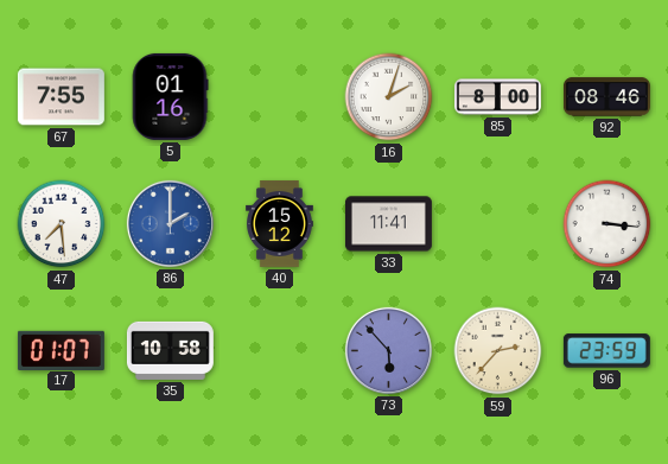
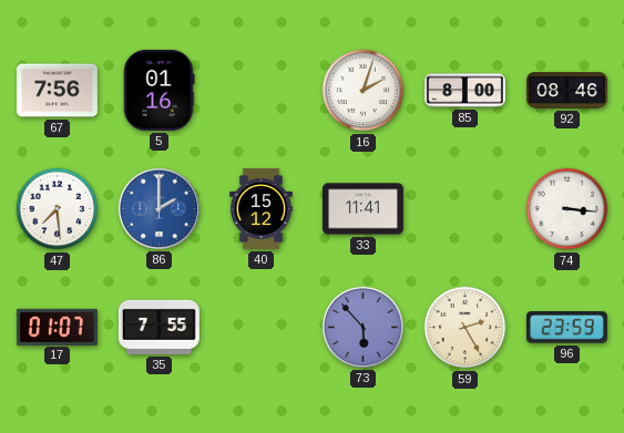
67: 7:55 -> 7:56 (57, 91)
35: 10:58 -> 7:55 (158, 327)
59: 2:37 -> 2:25 (466, 328)
